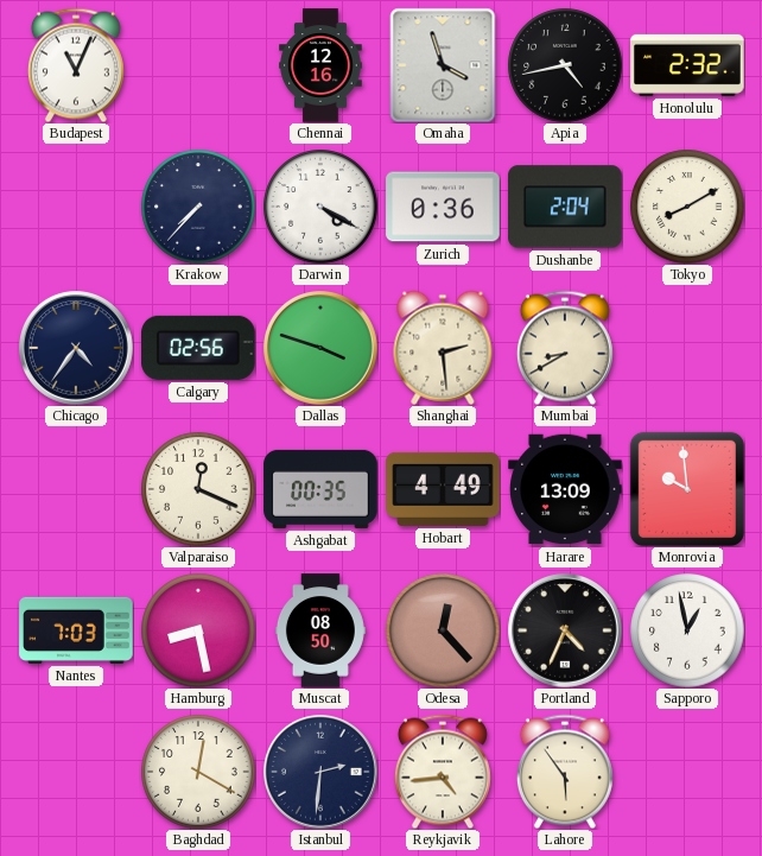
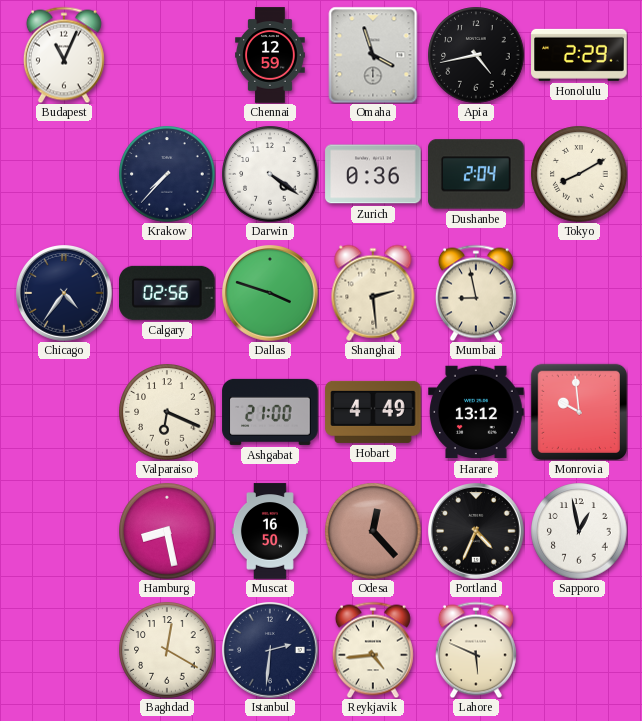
Chennai: 12:16 -> 12:59 (270, 55)
Honolulu: 2:32 -> 2:29 (579, 55)
Darwin: 4:20 -> 4:21 (270, 174)
Mumbai: 8:40 -> 8:58 (476, 293)
Valparaiso: 12:19 -> 6:19 (167, 412)
Ashgabat: 00:35 -> 21:00 (270, 412)
Harare: 13:09 -> 13:12 (476, 412)
Nantes: 7:03 -> none (76, 630)
Muscat: 08:50 -> 16:50 (270, 531)
Lahore: 5:54 -> 5:49 (476, 650)
